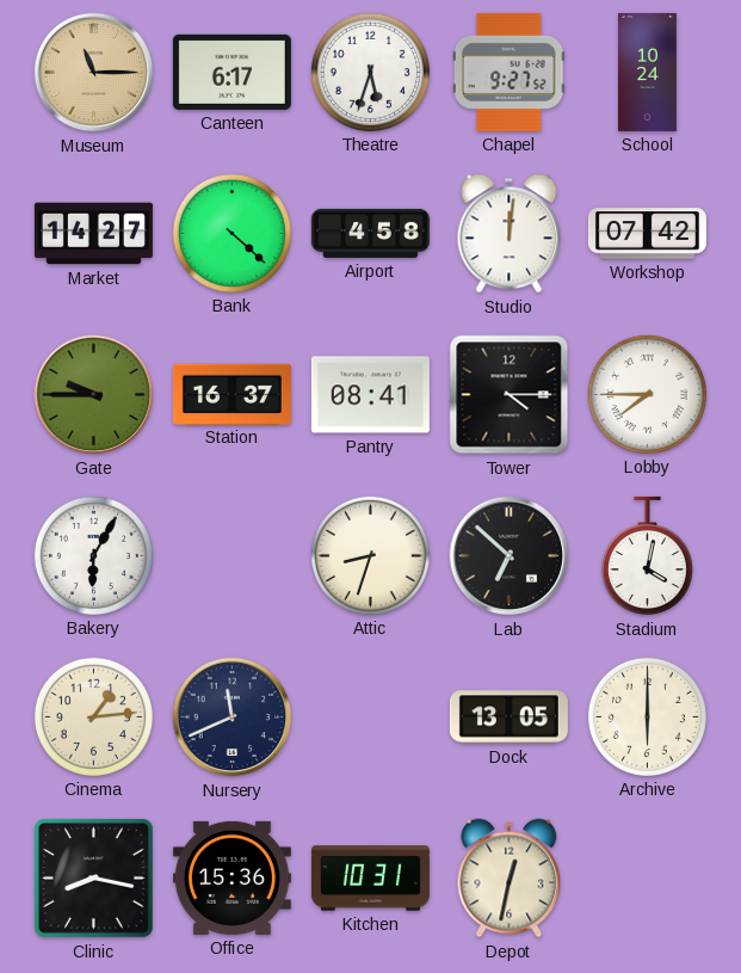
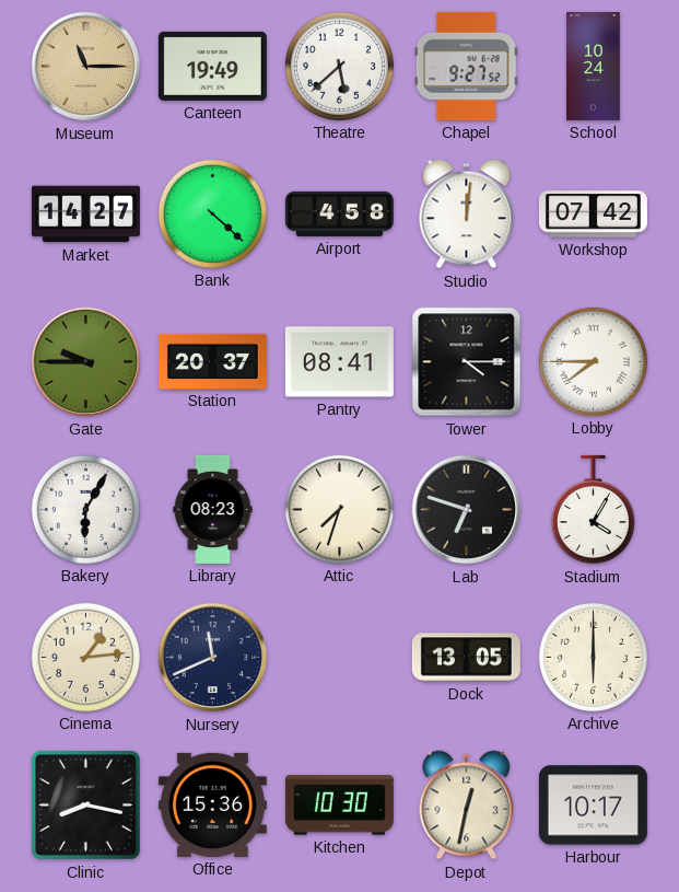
Canteen: 6:17 -> 19:49 (212, 66)
Theatre: 5:33 -> 5:38 (339, 66)
Station: 16:37 -> 20:37 (212, 361)
Library: none -> 08:23 (213, 509)
Attic: 8:33 -> 7:33 (339, 509)
Lab: 6:52 -> 6:48 (467, 510)
Stadium: 4:02 -> 4:05 (593, 510)
Kitchen: 10:31 -> 10:30 (339, 806)
Harbour: none -> 10:17 (593, 806)
